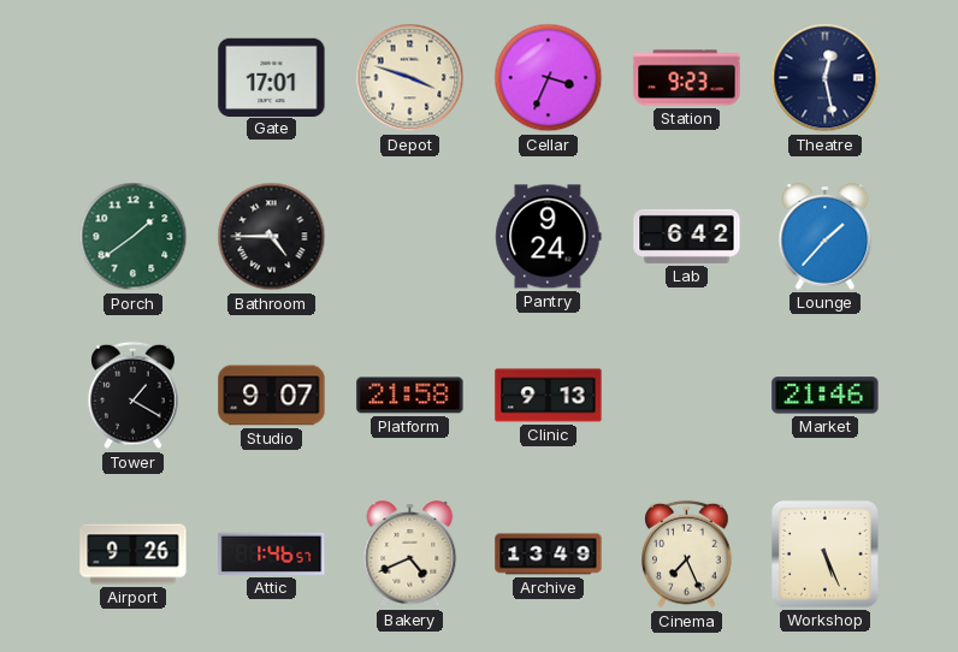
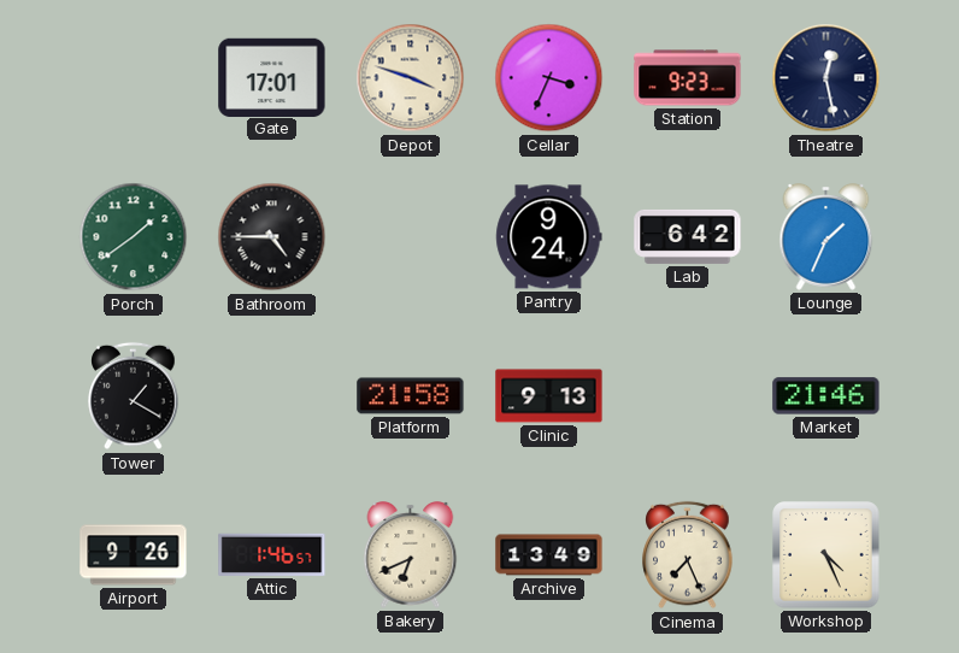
Lounge: 1:37 -> 1:34 (826, 237)
Studio: 9:07 -> none (272, 396)
Bakery: 4:41 -> 6:41 (411, 555)
Workshop: 5:26 -> 4:26 (826, 555)
